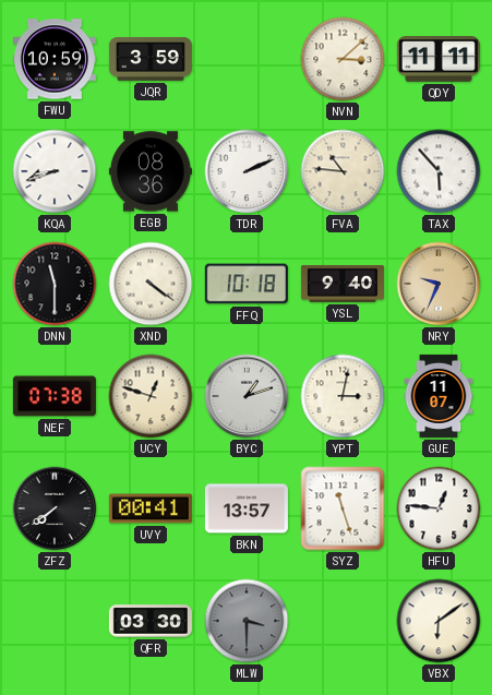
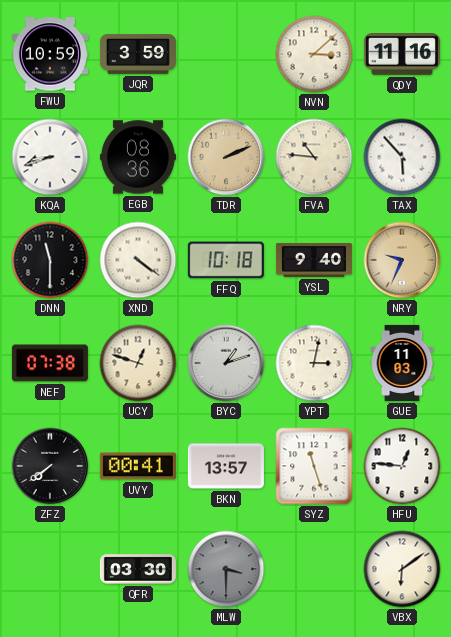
QDY: 11:11 -> 11:16 (402, 55)
TDR dial: white -> champagne (226, 157)
GUE: 11:07 -> 11:03 (402, 363)
